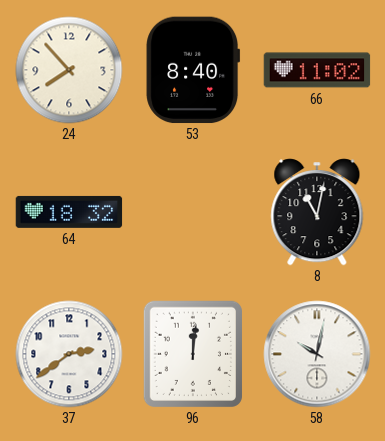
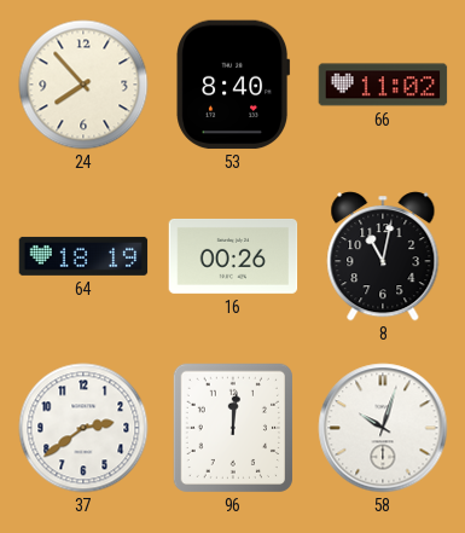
64: 18:32 -> 18:19 (83, 256)
16: none -> 00:26 (233, 256)
58: 10:02 -> 10:03 (383, 428)
